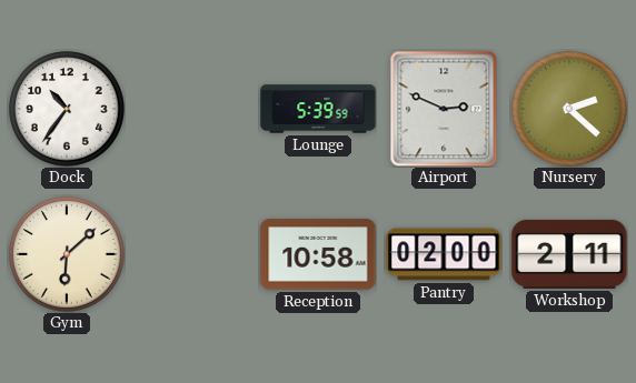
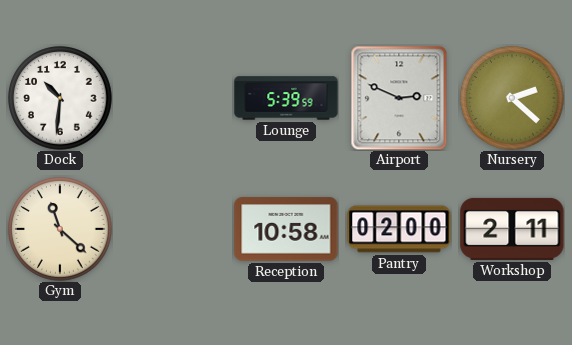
Dock: 10:36 -> 10:31 (60, 98)
Gym: 6:08 -> 11:22 (60, 229)
